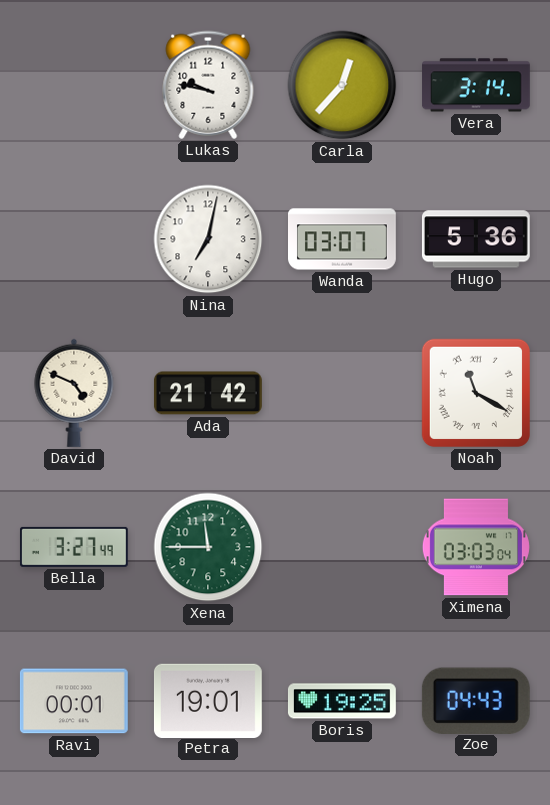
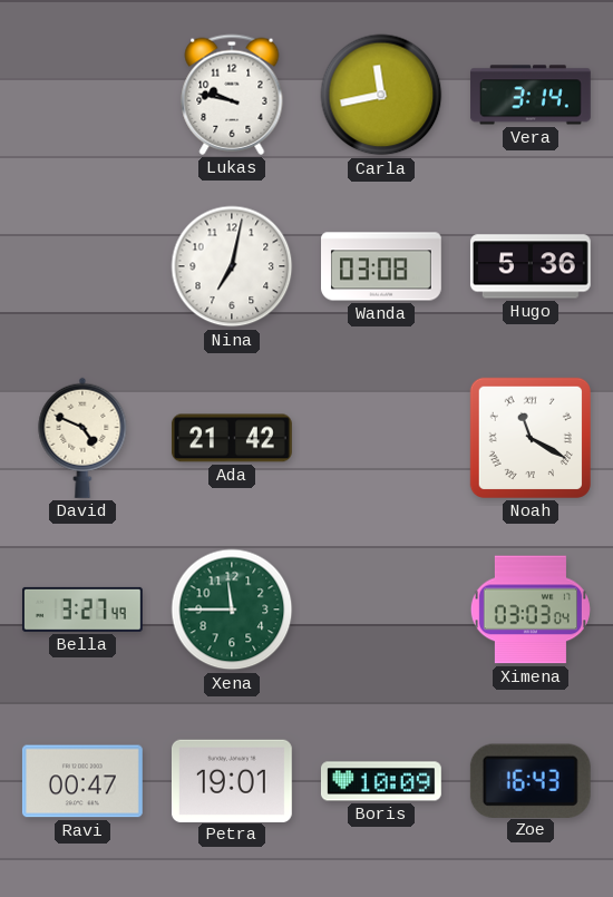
Carla: 12:37 -> 11:43 (381, 95)
Wanda: 03:07 -> 03:08 (382, 266)
Ravi: 00:01 -> 00:47 (82, 781)
Boris: 19:25 -> 10:09 (381, 781)
Zoe: 04:43 -> 16:43 (531, 780)
